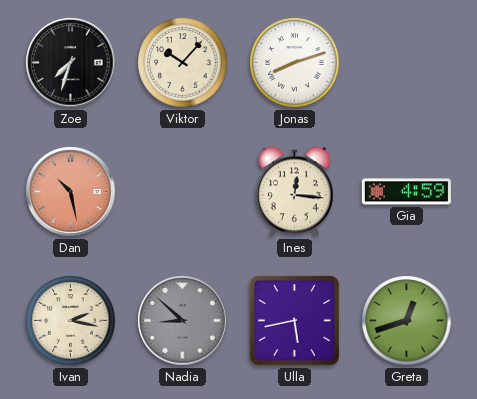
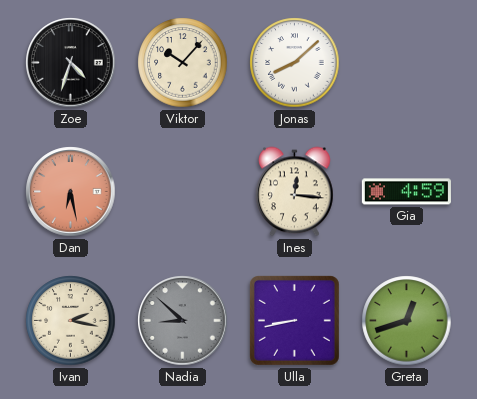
Zoe: 7:33 -> 4:33 (71, 63)
Jonas: 8:12 -> 8:08 (295, 63)
Dan: 10:28 -> 6:28 (71, 192)
Ulla: 5:43 -> 8:43 (294, 320)
